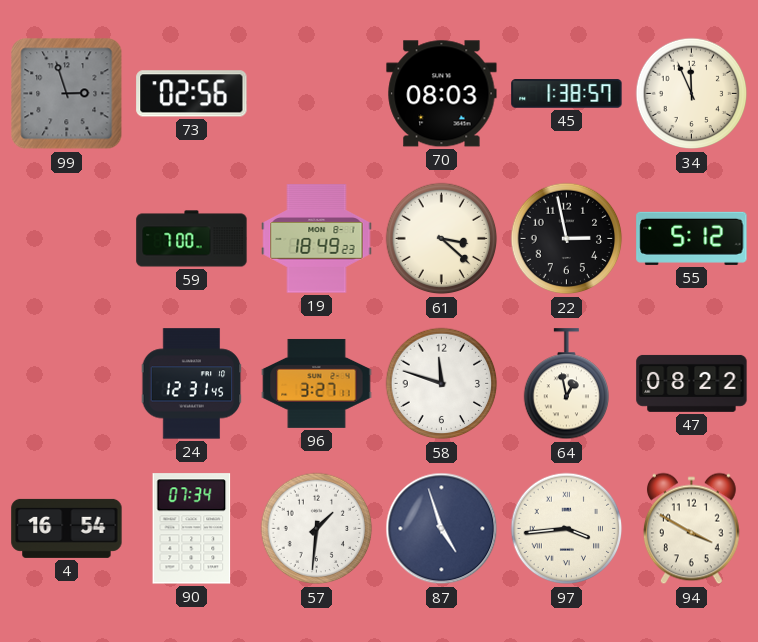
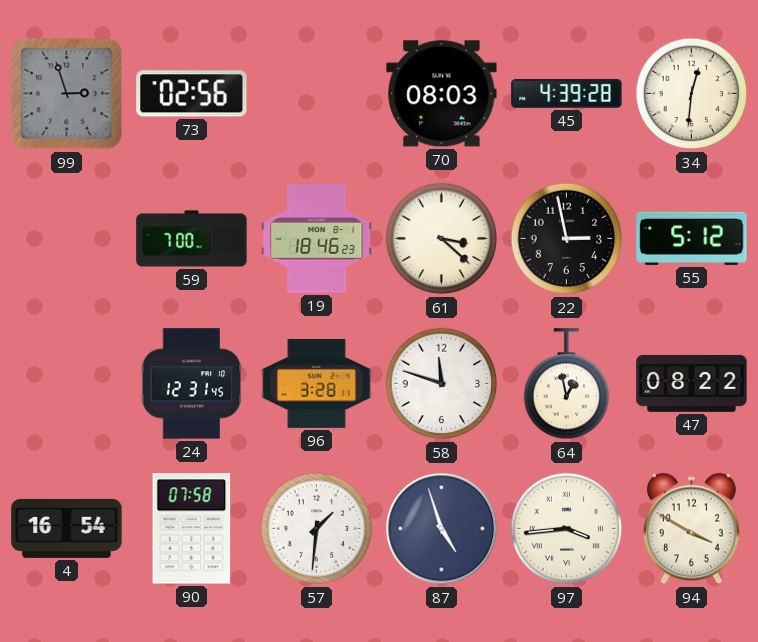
45: 1:38 -> 4:39 (567, 94)
34: 11:56 -> 12:31 (692, 94)
19: 18:49 -> 18:46 (317, 239)
96: 3:27 -> 3:28 (317, 383)
90: 07:34 -> 07:58 (192, 529)
